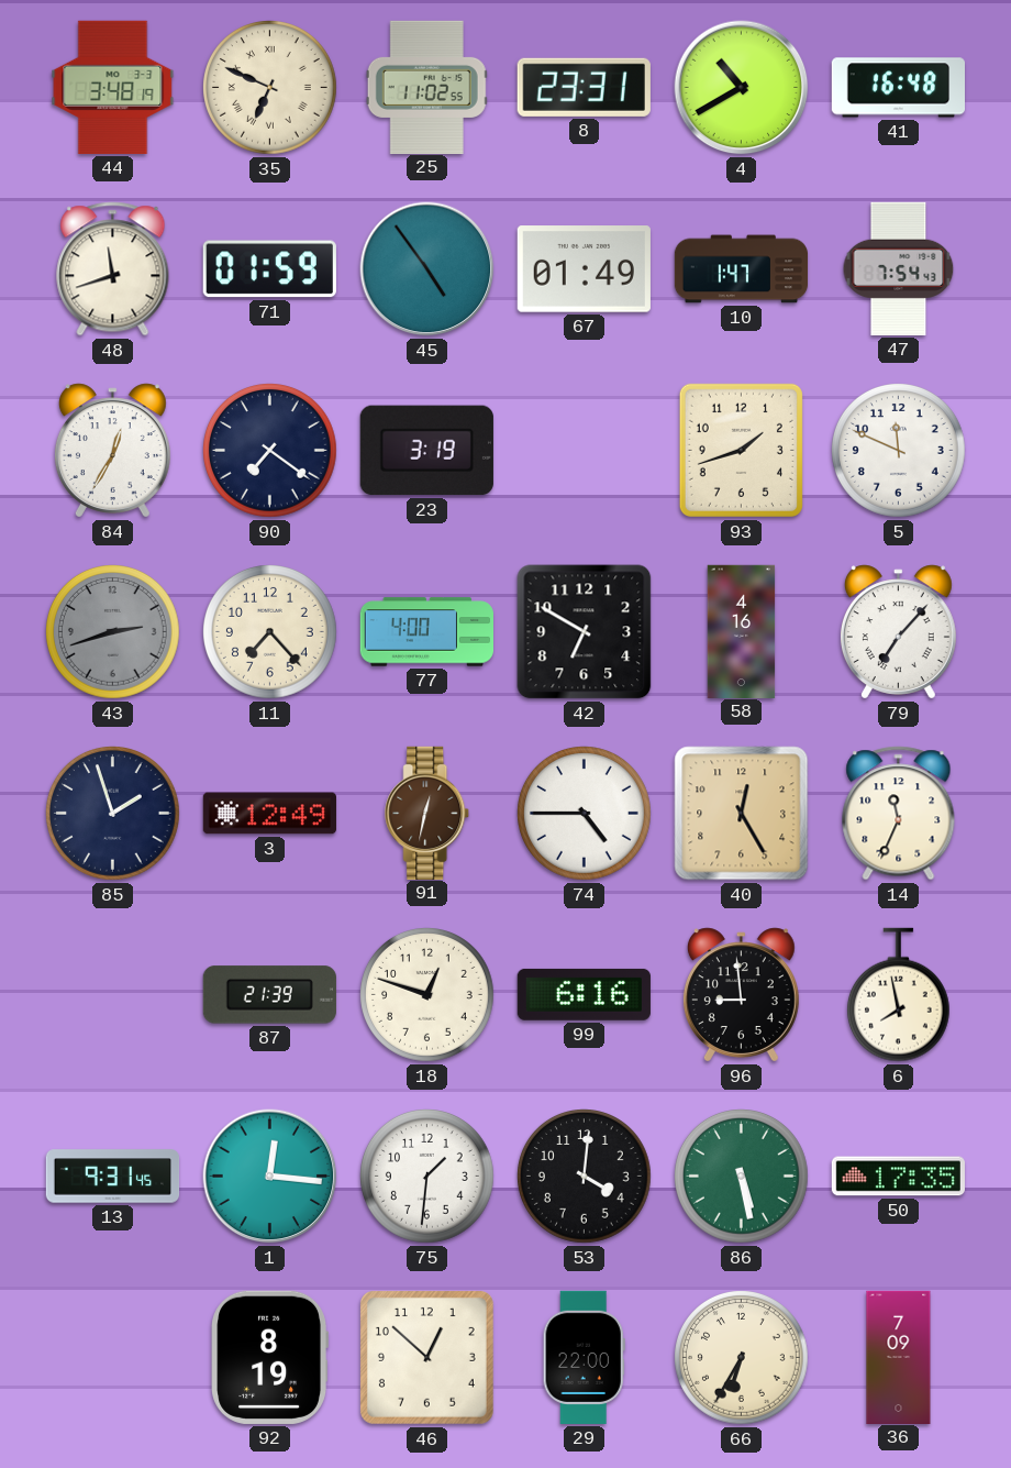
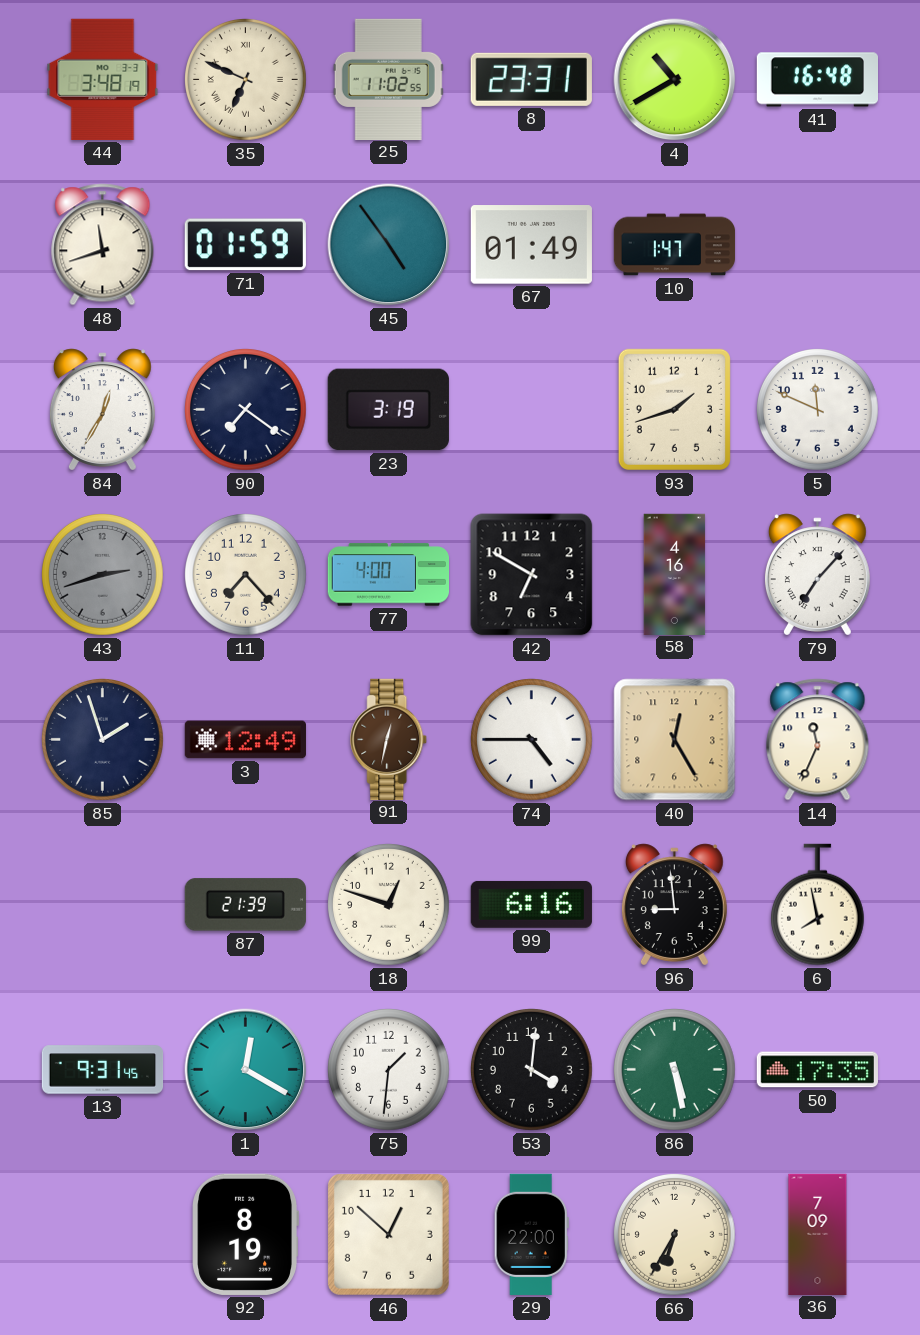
47: 7:54 -> none (899, 268)
1: 12:16 -> 12:20 (246, 1070)
